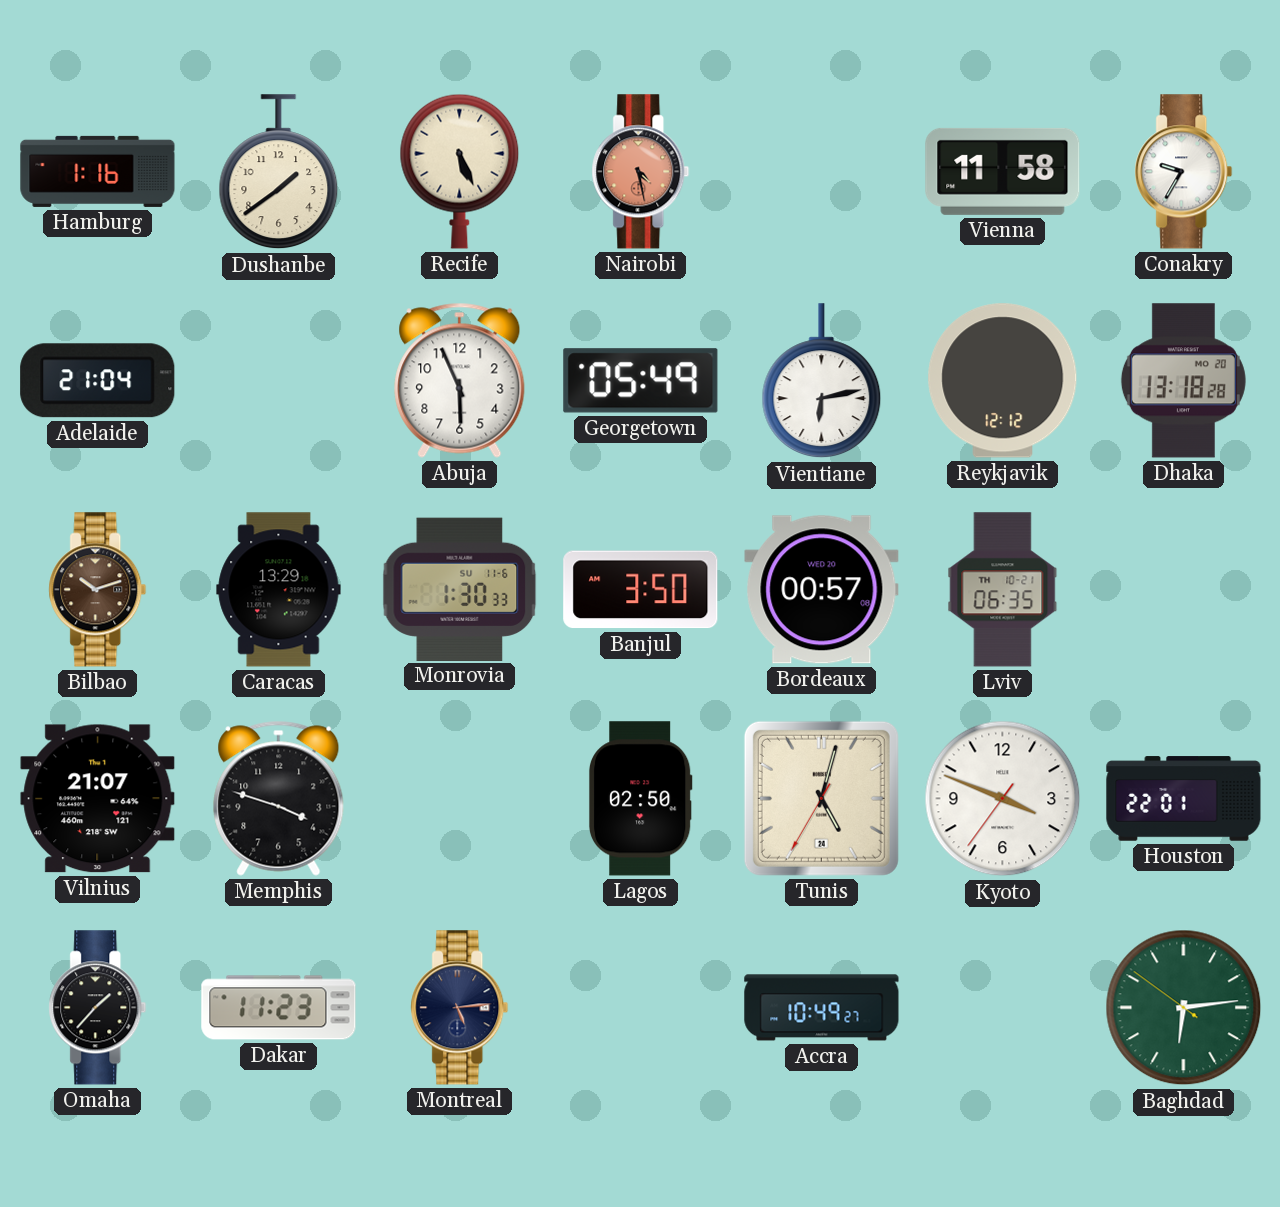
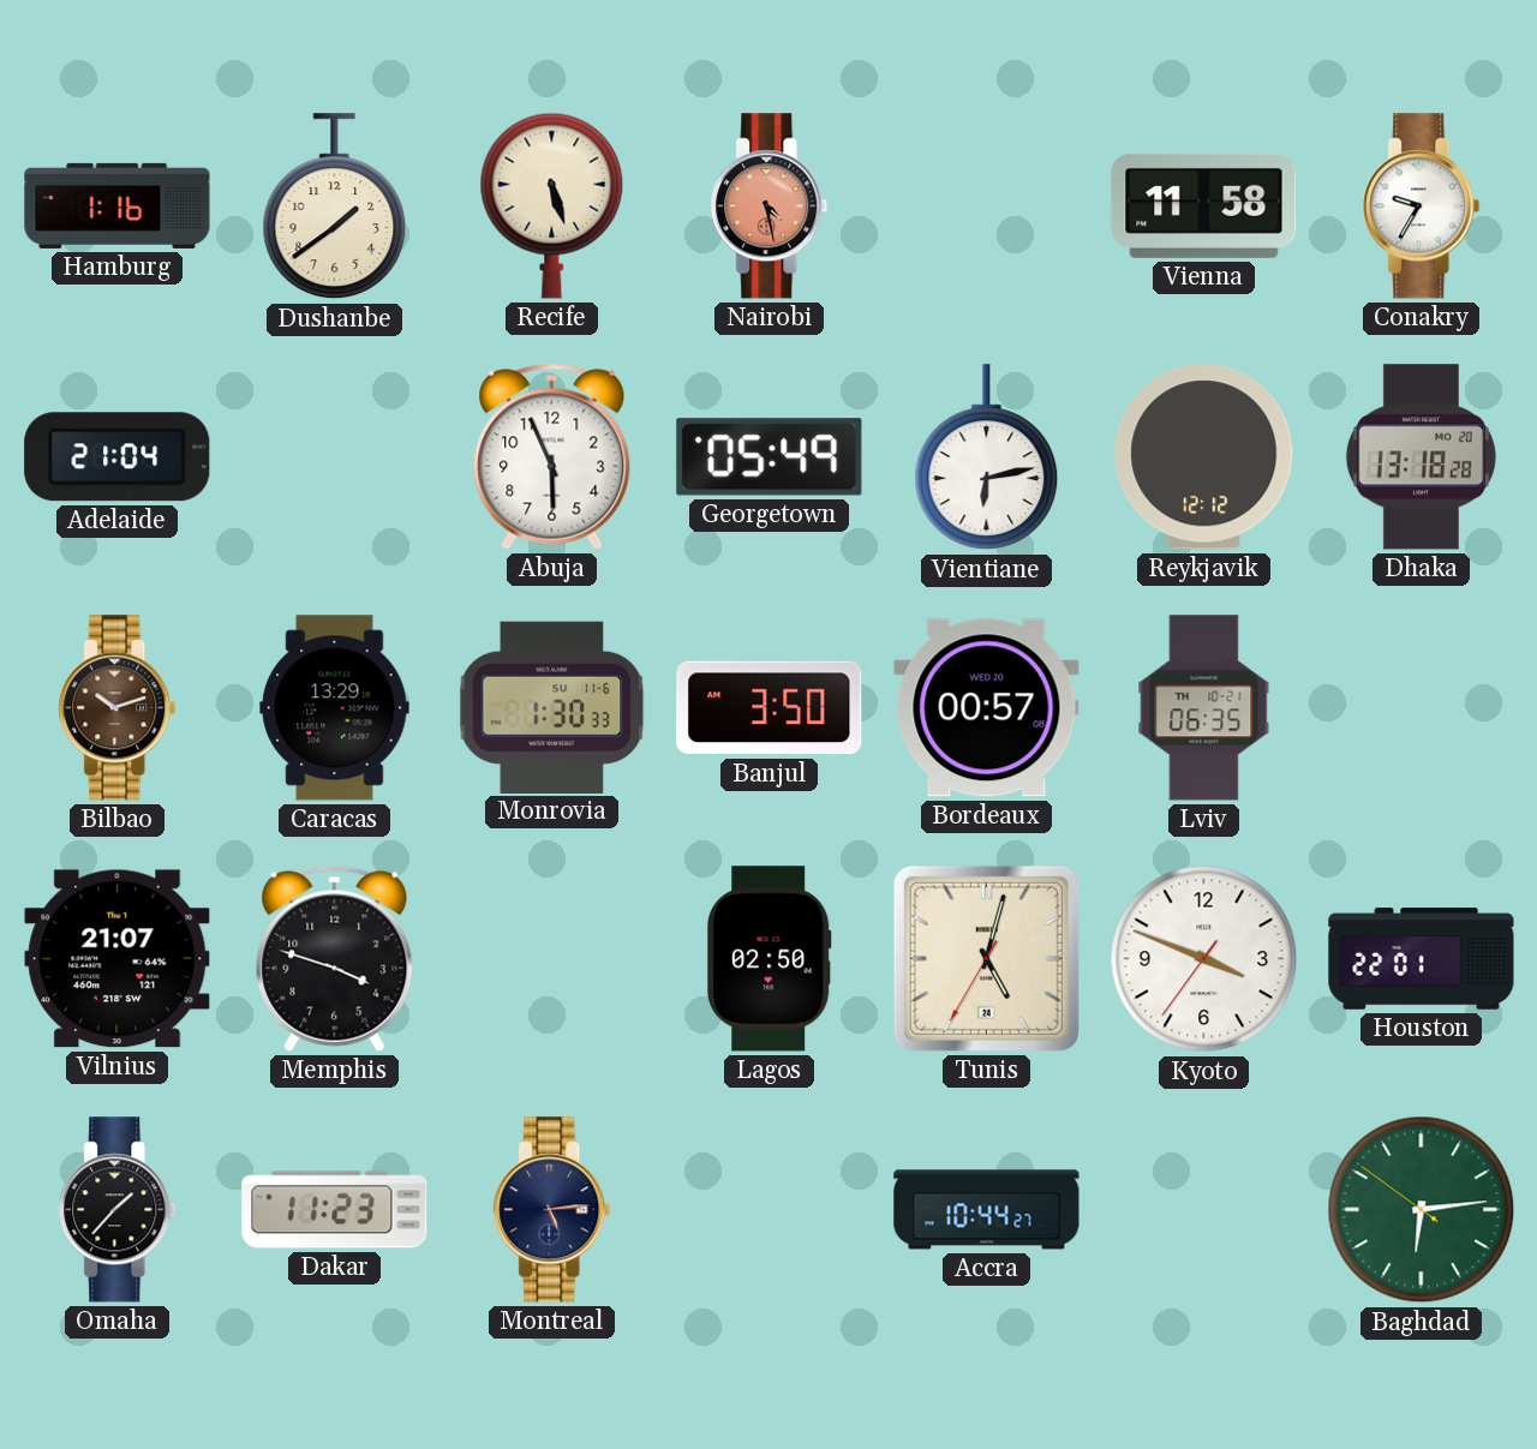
Recife: 5:26 -> 5:27 (552, 205)
Accra: 10:49 -> 10:44 (987, 1210)
